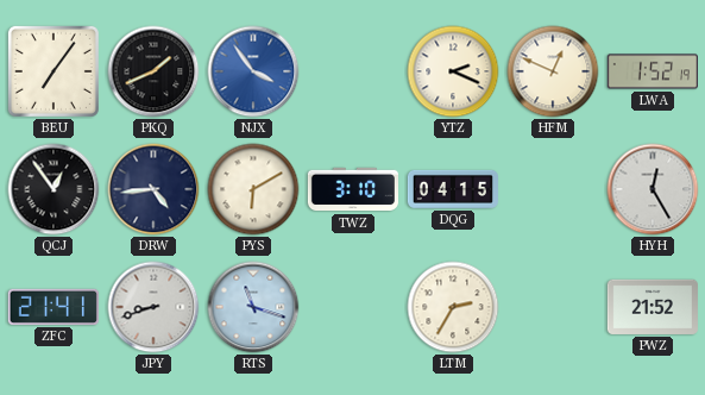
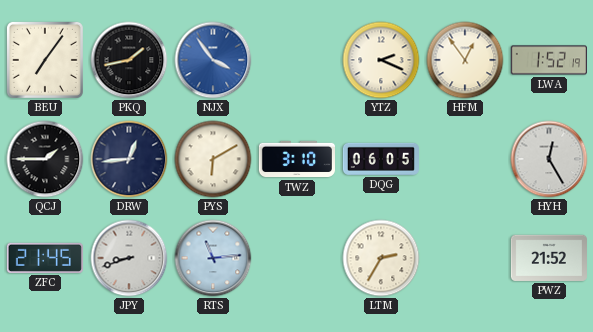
PKQ: 1:41 -> 1:43 (129, 60)
HFM: 12:49 -> 12:54 (465, 60)
QCJ: 12:54 -> 1:45 (45, 159)
DRW: 4:44 -> 12:44 (129, 159)
DQG: 04:15 -> 06:05 (380, 159)
ZFC: 21:41 -> 21:45 (45, 258)
RTS: 11:18 -> 11:14 (213, 258)
